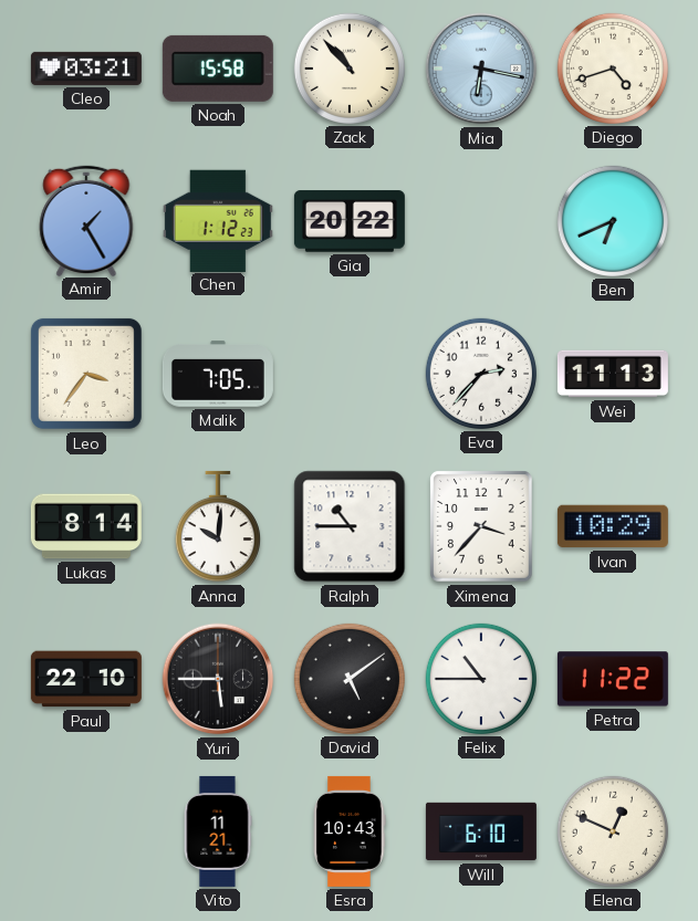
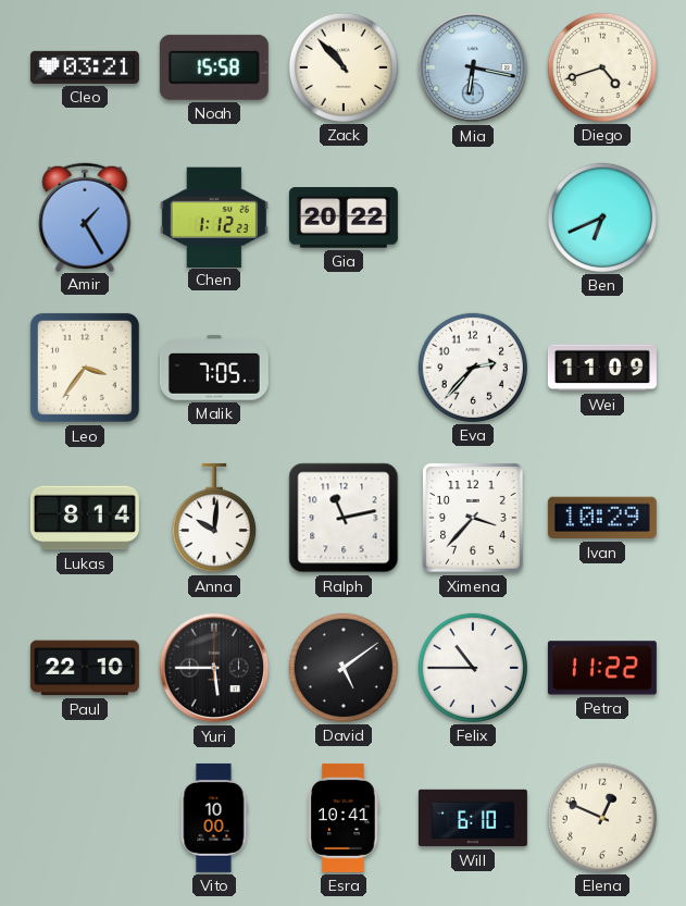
Wei: 11:13 -> 11:09 (602, 368)
Ralph: 10:45 -> 11:13 (344, 518)
Vito: 11:21 -> 10:00 (214, 818)
Esra: 10:43 -> 10:41 (344, 818)
